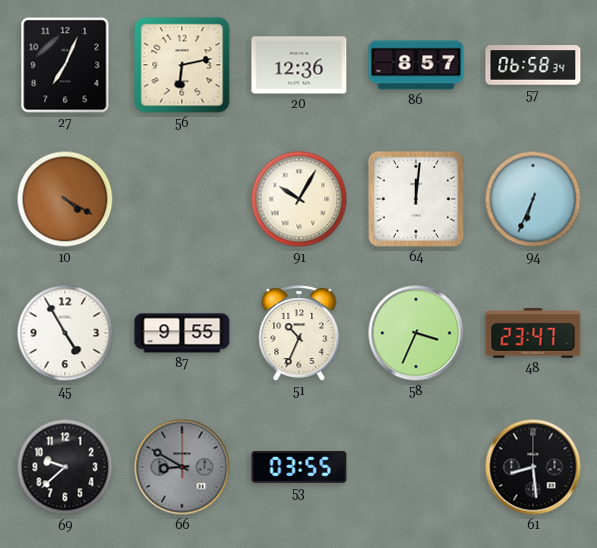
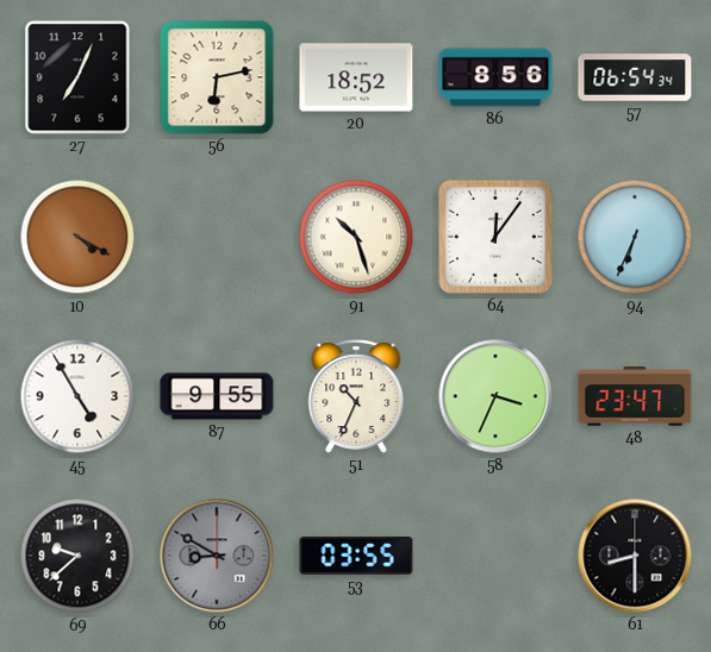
20: 12:36 -> 18:52 (356, 77)
86: 8:57 -> 8:56 (495, 77)
57: 06:58 -> 06:54 (635, 77)
91: 10:05 -> 10:27 (356, 237)
64: 12:01 -> 12:06 (495, 237)
61: 8:29 -> 8:30 (635, 556)
